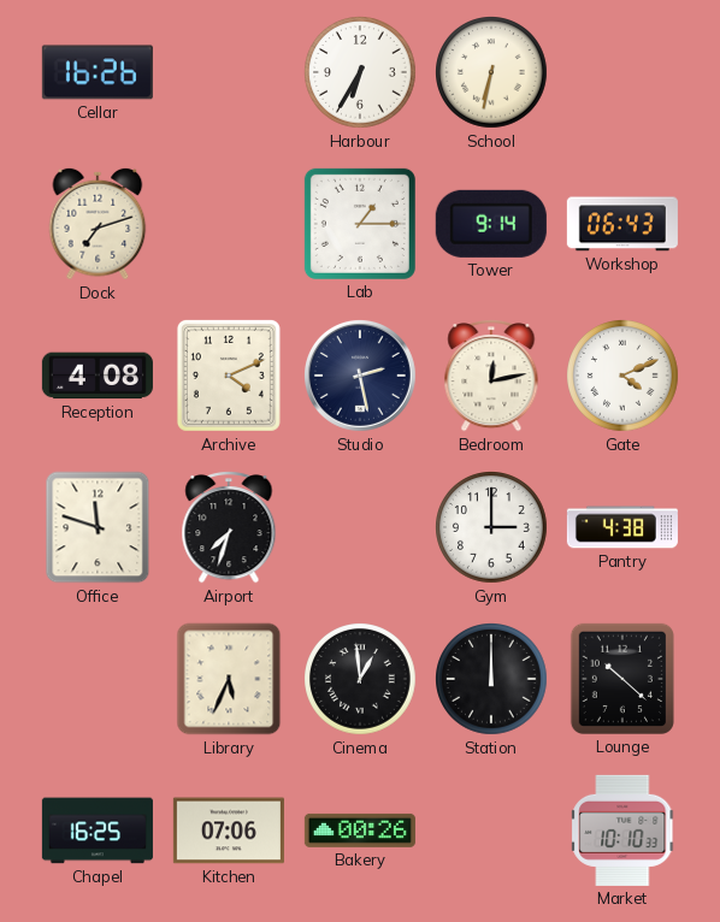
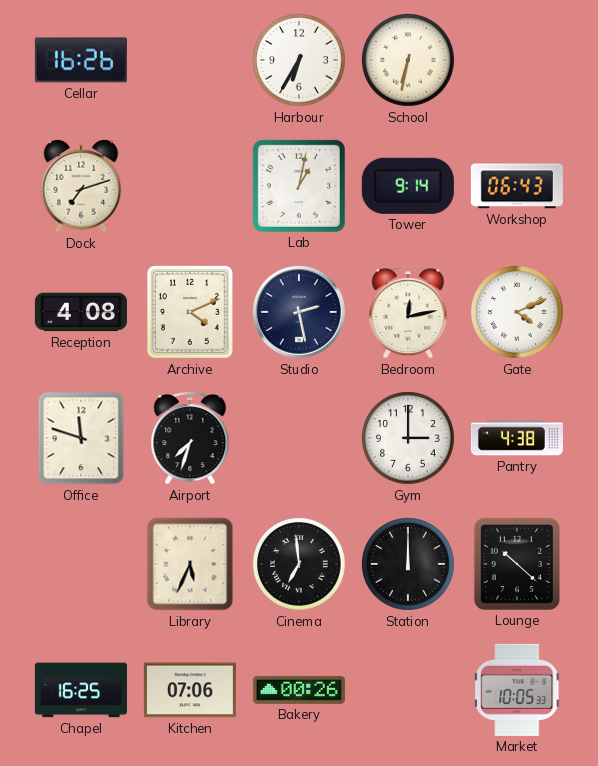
Lab: 1:15 -> 1:02 (299, 186)
Cinema: 12:59 -> 6:59 (300, 565)
Market: 10:10 -> 10:05 (518, 690)
